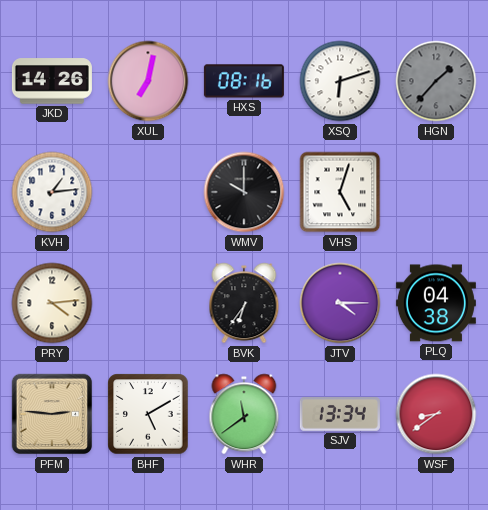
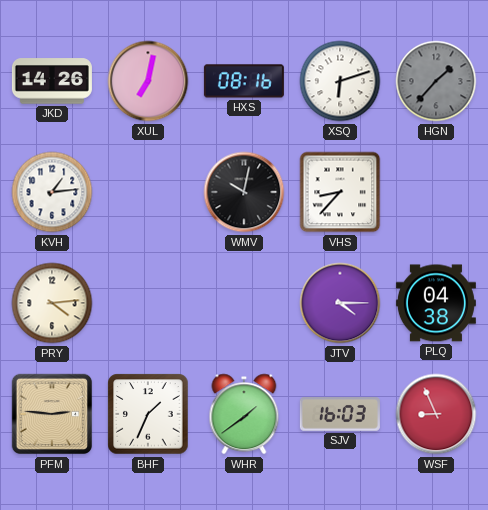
WMV: 10:00 -> 10:02 (244, 192)
VHS: 5:03 -> 8:37 (340, 192)
BVK: 6:36 -> none (244, 303)
BHF: 5:10 -> 1:34 (148, 414)
WHR: 11:39 -> 1:39 (244, 414)
SJV: 13:34 -> 16:03 (340, 414)
WSF: 8:39 -> 8:56 (436, 414)
